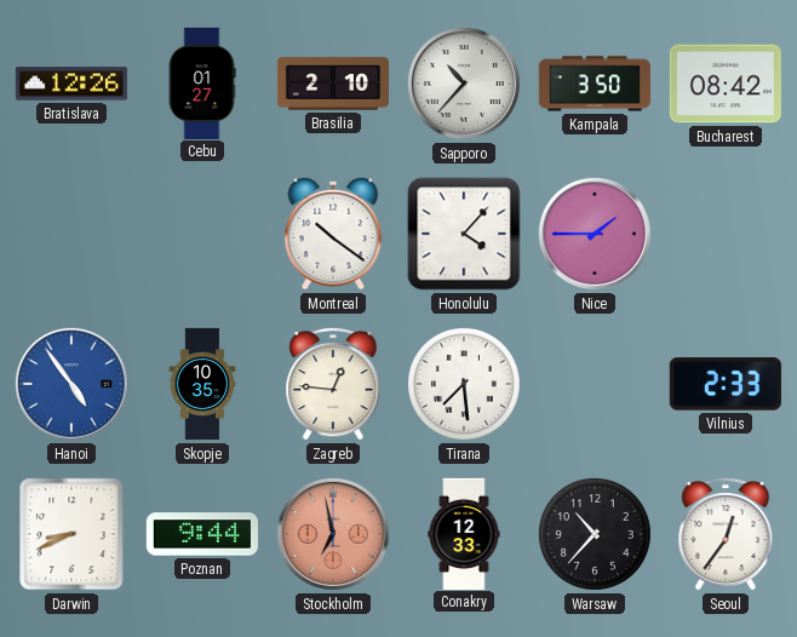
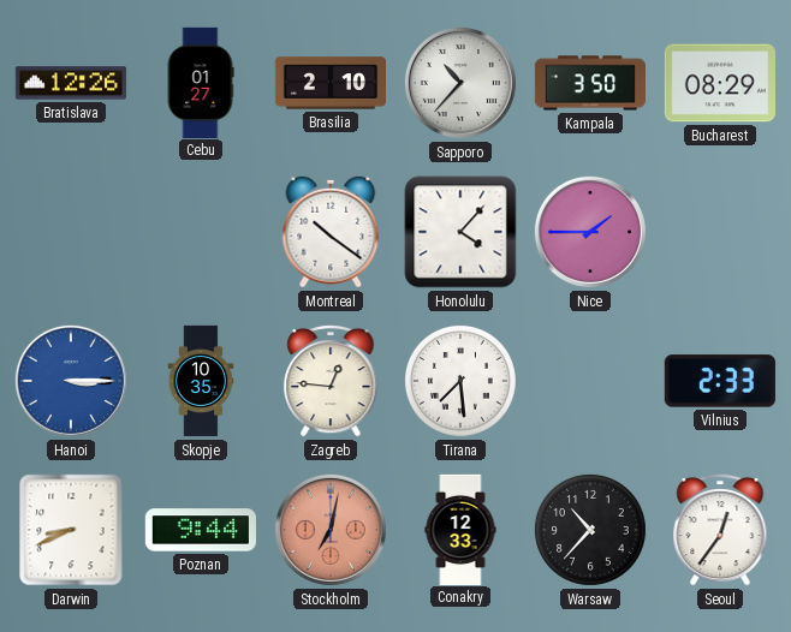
Bucharest: 08:42 -> 08:29 (720, 83)
Hanoi: 4:54 -> 3:15 (71, 381)
Stockholm: 6:58 -> 7:02 (331, 530)
